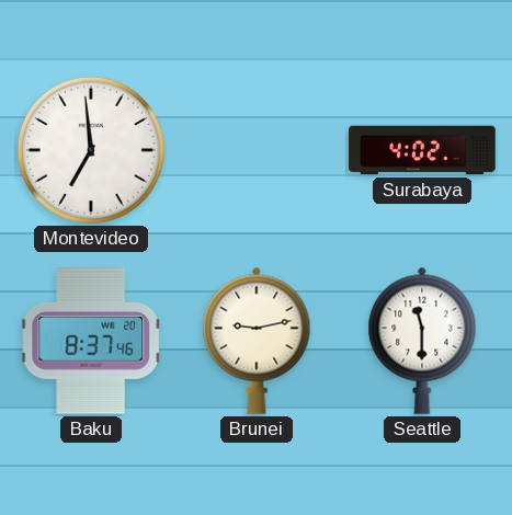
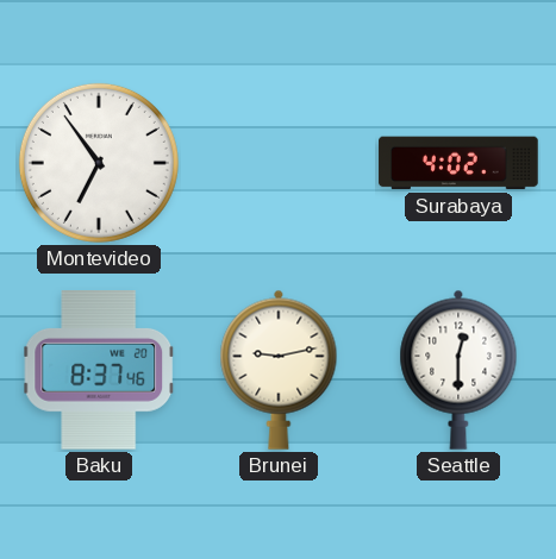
Montevideo: 6:59 -> 6:54 (99, 163)
Seattle: 11:30 -> 12:30 (458, 370)
